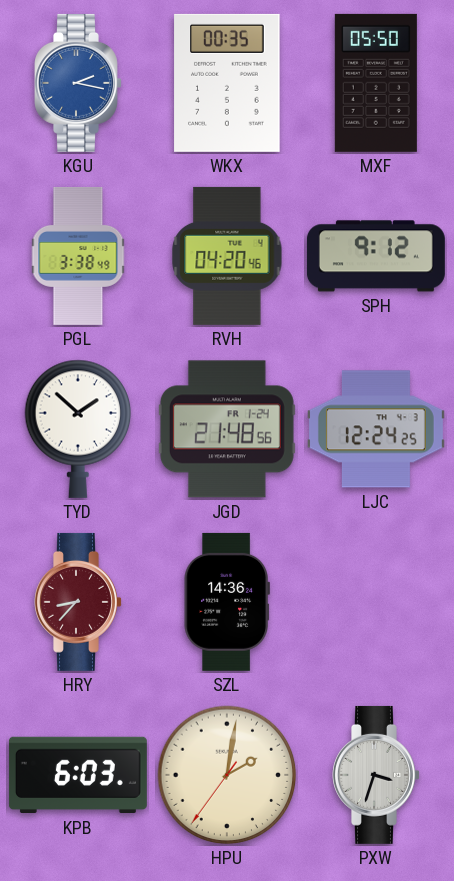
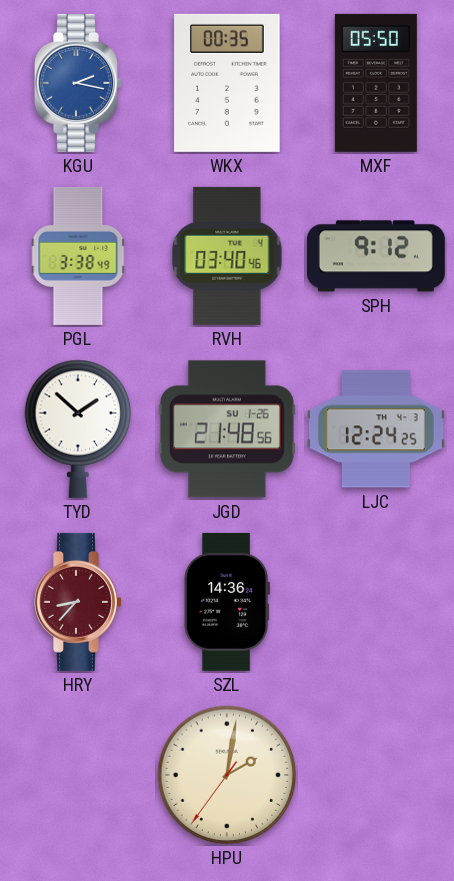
RVH: 04:20 -> 03:40 (227, 256)
JGD date: FR 1-24 -> SU 1-26 (227, 429)
KPB: 6:03 -> none (78, 775)
PXW: 3:33 -> none (377, 775)
